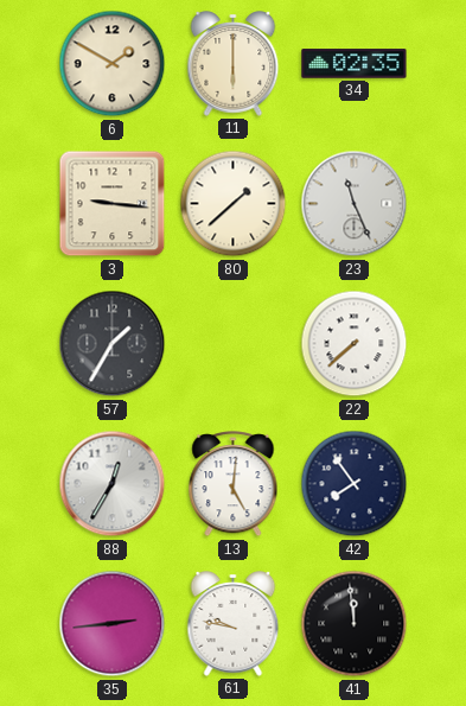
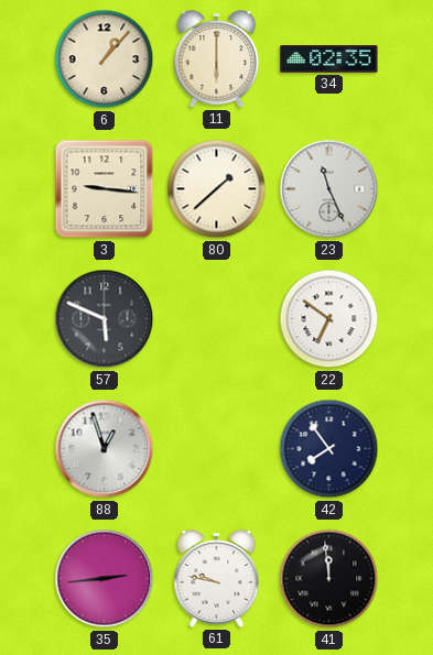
6: 1:50 -> 1:07 (105, 59)
57: 1:35 -> 5:49 (105, 319)
22: 7:38 -> 6:51 (329, 319)
88: 12:35 -> 12:57 (105, 449)
13: 5:01 -> none (234, 484)
